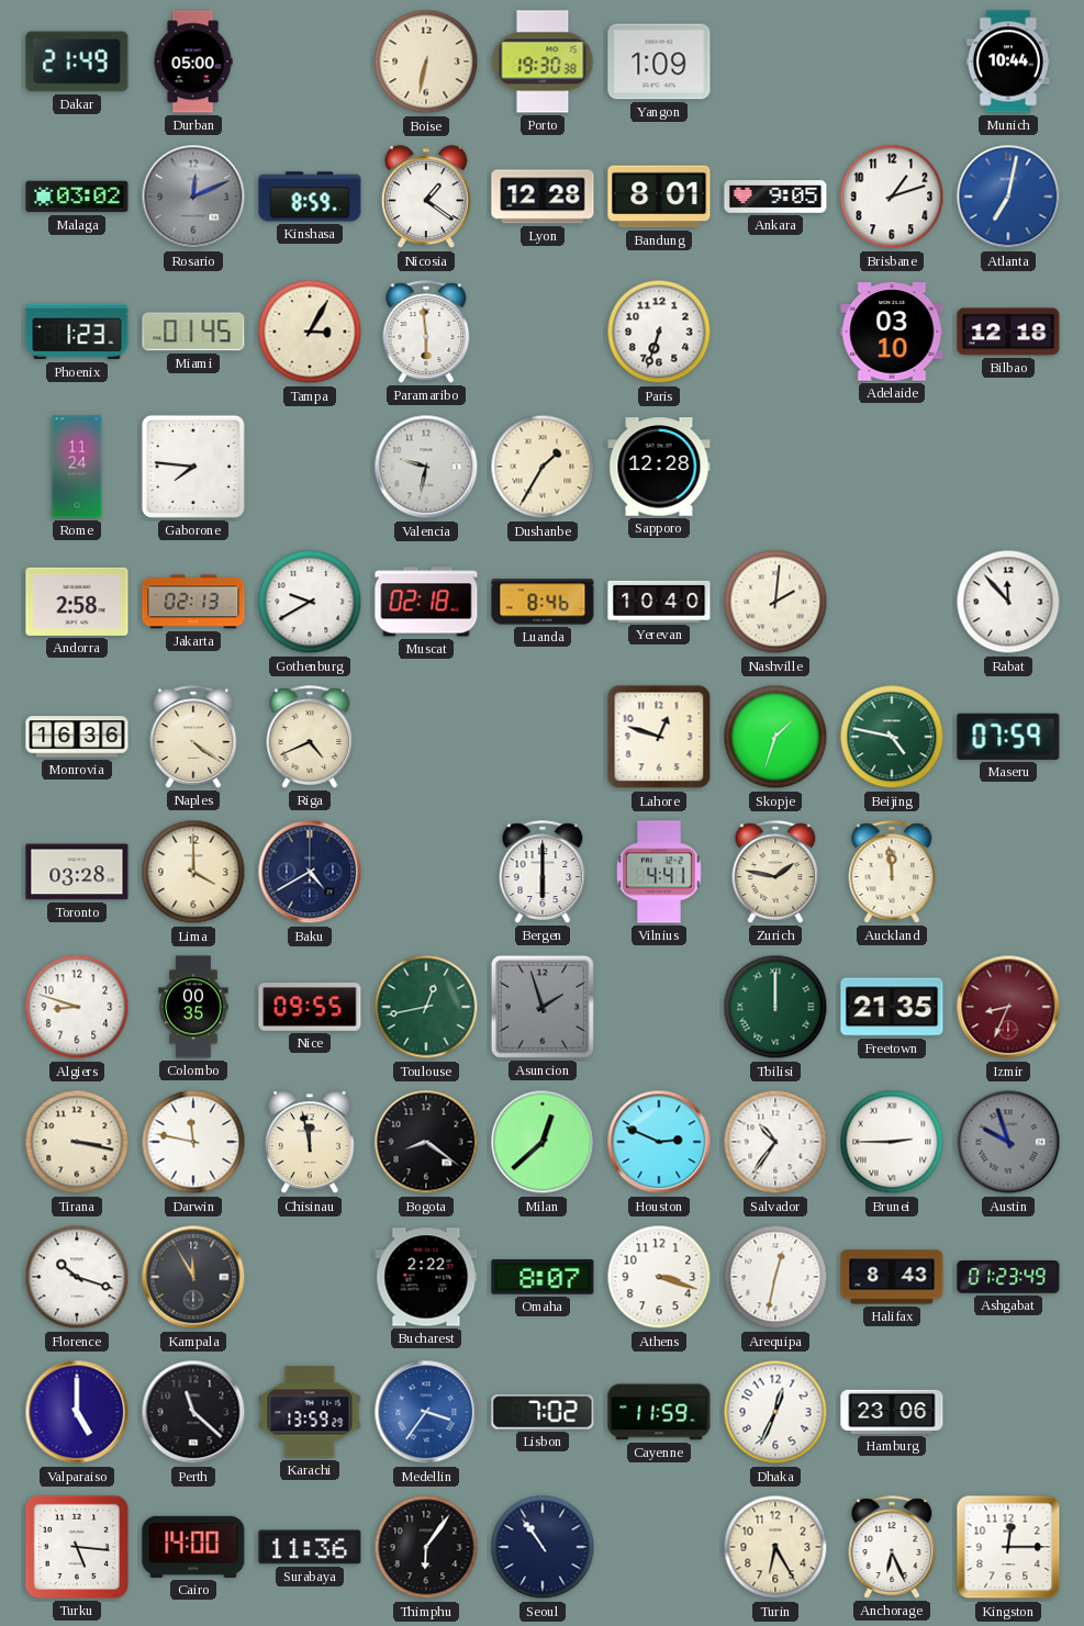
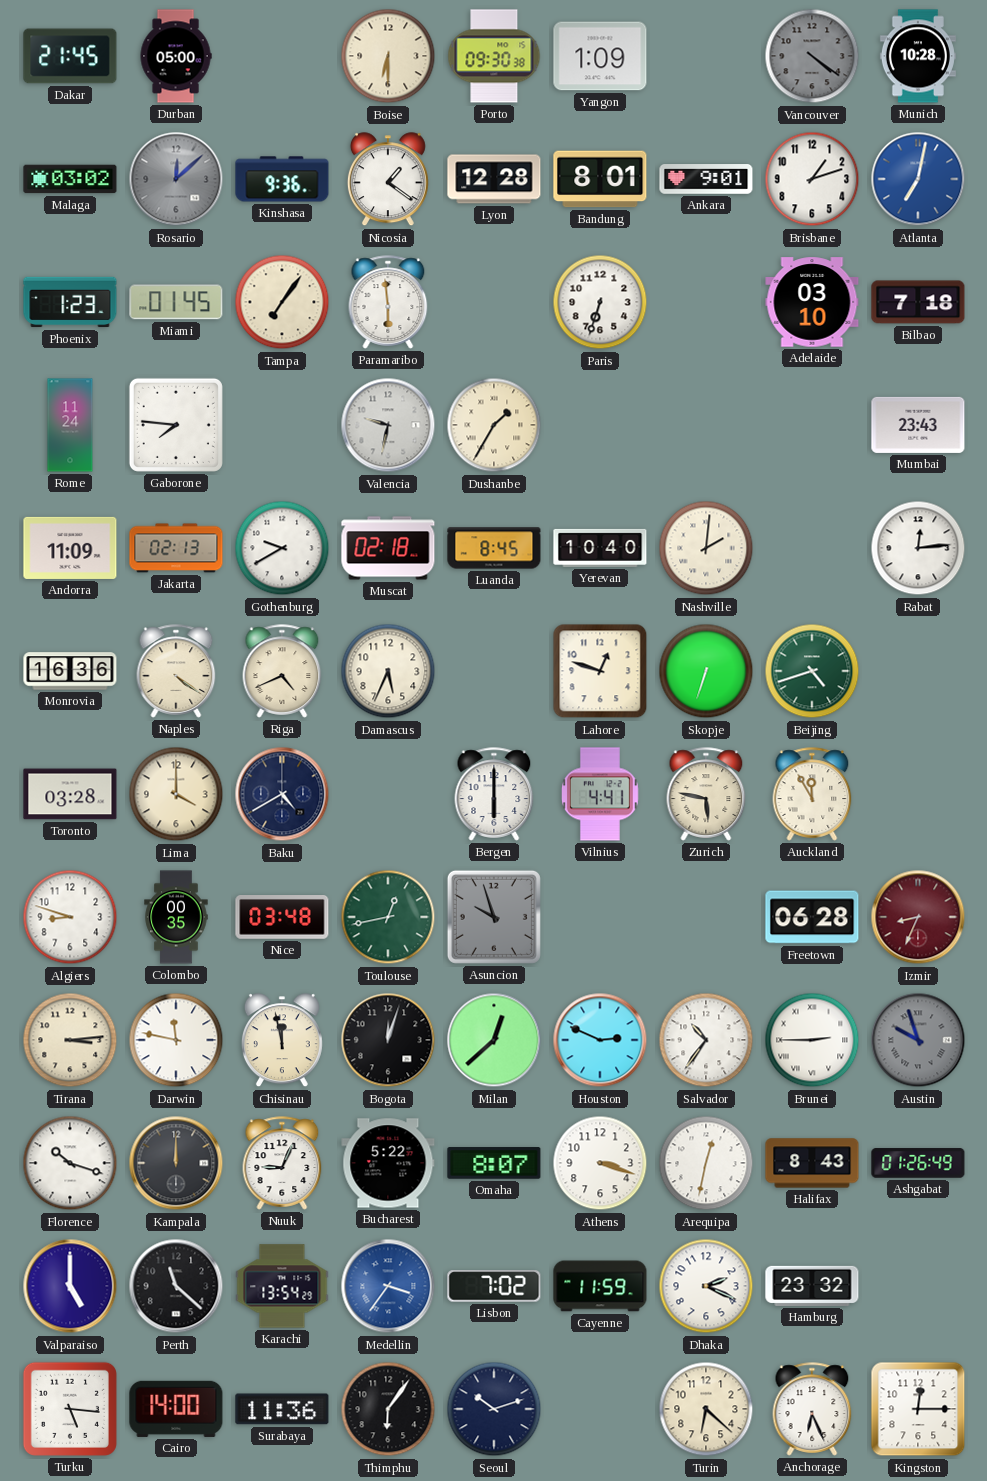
Dakar: 21:49 -> 21:45 (70, 56)
Boise: 6:32 -> 6:30 (388, 56)
Porto: 19:30 -> 09:30 (494, 56)
Vancouver: none -> 4:21 (812, 56)
Munich: 10:44 -> 10:28 (918, 56)
Rosario: 12:11 -> 12:08 (176, 179)
Kinshasa: 8:59 -> 9:36 (282, 179)
Ankara: 9:05 -> 9:01 (706, 179)
Tampa: 3:05 -> 7:06 (282, 302)
Bilbao: 12:18 -> 7:18 (918, 302)
Sapporo: 12:28 -> none (659, 467)
Mumbai: none -> 23:43 (918, 425)
Andorra: 2:58 -> 11:09 (70, 548)
Luanda: 8:46 -> 8:45 (494, 548)
Rabat: 11:53 -> 12:14 (918, 548)
Damascus: none -> 5:34 (388, 671)
Skopje: 1:33 -> 6:33 (706, 671)
Beijing: 4:47 -> 4:42 (812, 671)
Maseru: 07:59 -> none (1008, 737)
Zurich: 1:47 -> 5:47 (706, 794)
Auckland: 11:59 -> 11:55 (812, 794)
Nice: 09:55 -> 03:48 (282, 918)
Asuncion: 1:57 -> 9:57 (494, 917)
Tbilisi: 12:00 -> none (775, 1007)
Freetown: 21:35 -> 06:28 (812, 917)
Tirana: 3:17 -> 3:14 (70, 1040)
Bogota: 8:21 -> 12:03 (388, 1040)
Kampala: 11:55 -> 12:00 (176, 1163)
Nuuk: none -> 9:04 (282, 1163)
Bucharest: 2:22 -> 5:22 (388, 1163)
Ashgabat: 01:23 -> 01:26 (918, 1163)
Karachi: 13:59 -> 13:54 (282, 1286)
Dhaka: 12:34 -> 2:19 (706, 1286)
Hamburg: 23:06 -> 23:32 (812, 1286)
Seoul: 10:54 -> 10:12 (494, 1409)
Turin: 6:25 -> 6:22 (706, 1409)
